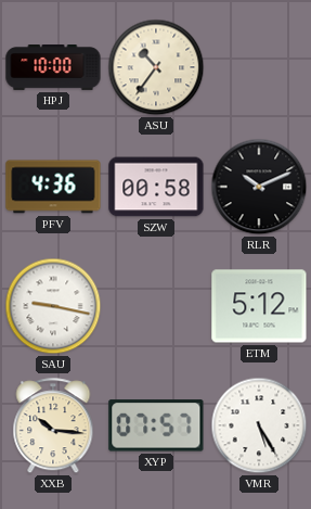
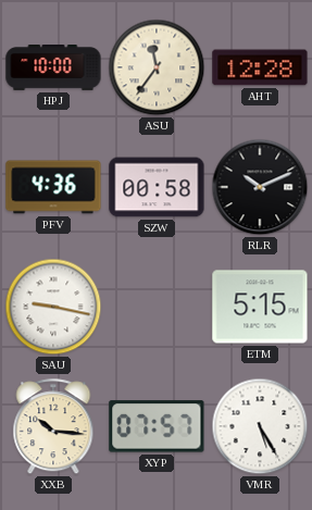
ASU: 10:36 -> 11:36 (157, 67)
AHT: none -> 12:28 (260, 67)
ETM: 5:12 -> 5:15 (260, 307)
